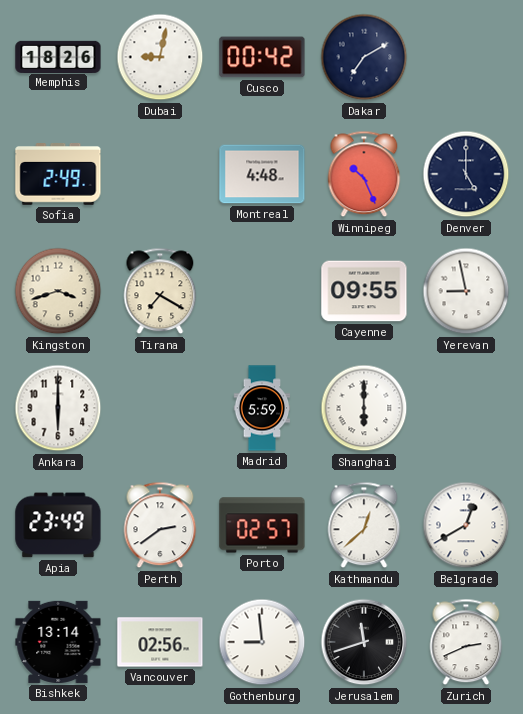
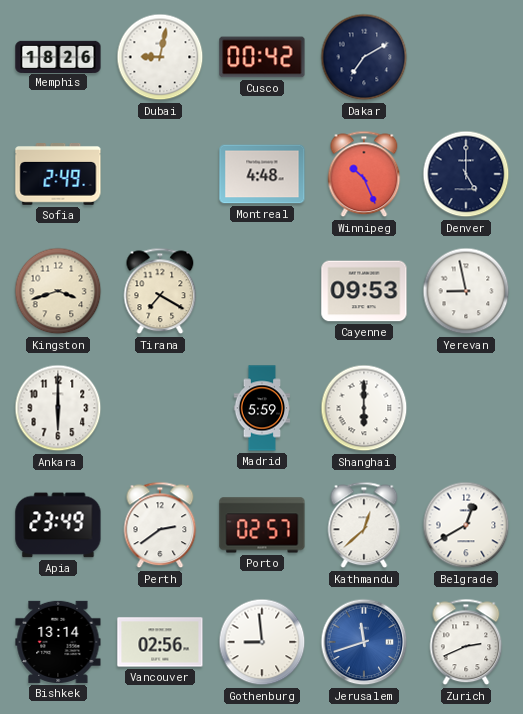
Cayenne: 09:55 -> 09:53 (364, 291)
Jerusalem dial: black -> blue (364, 642)
